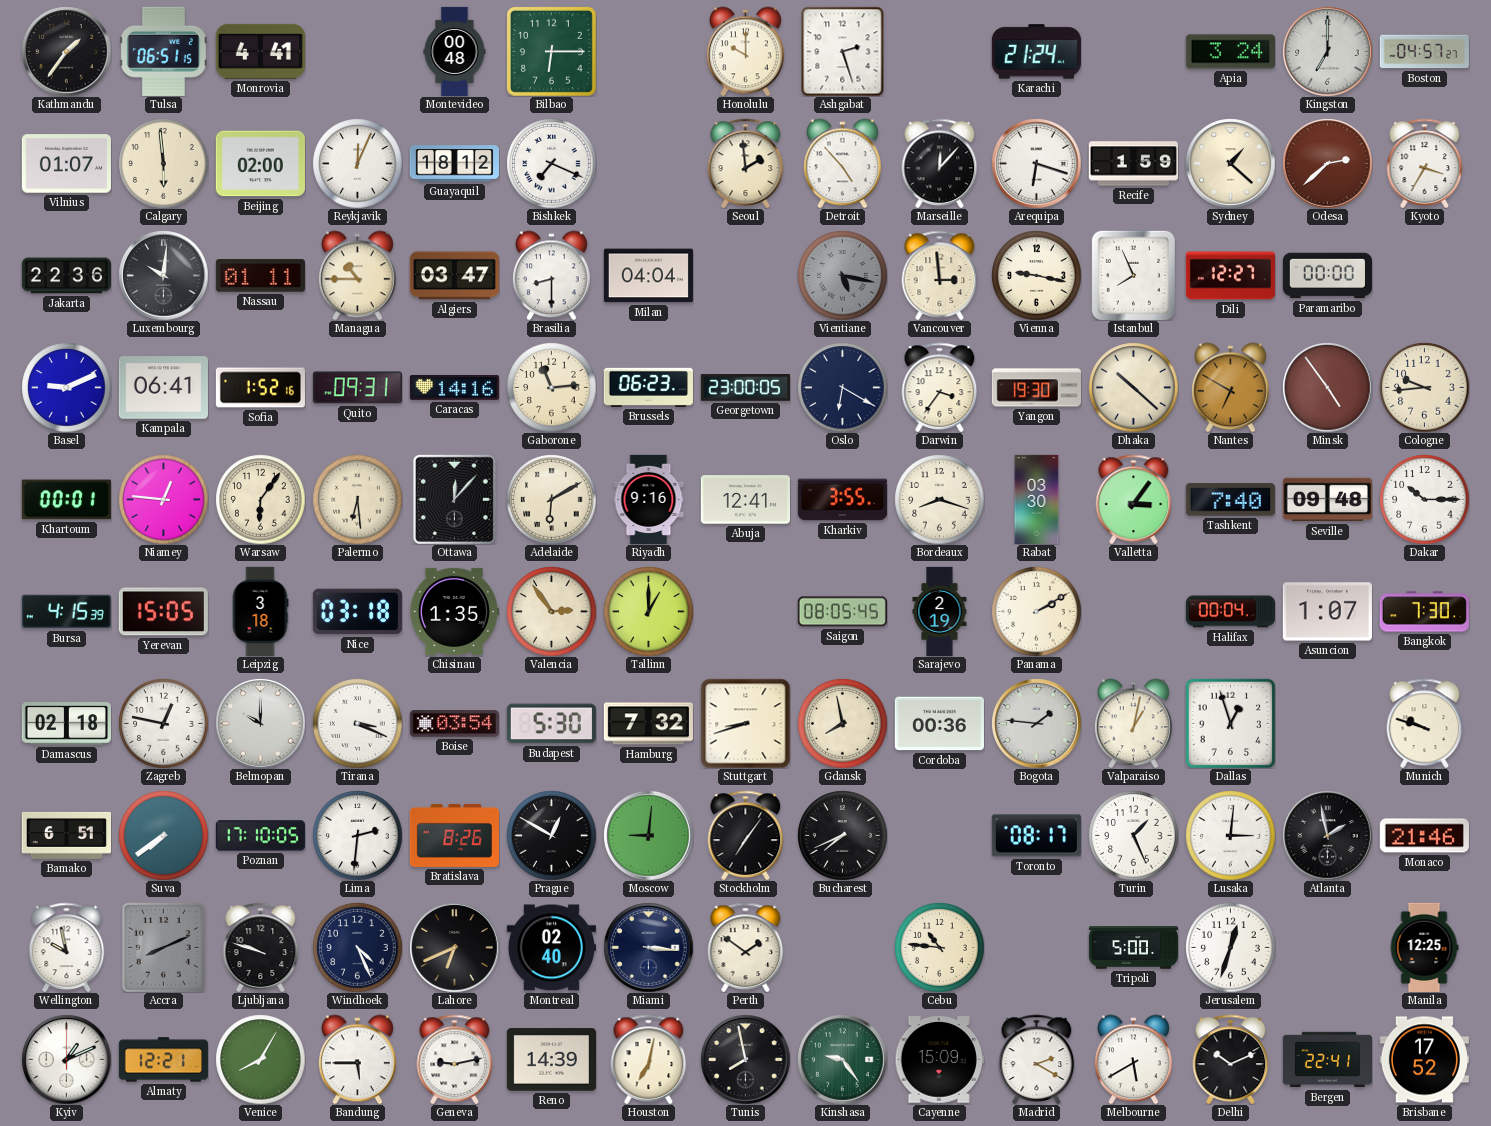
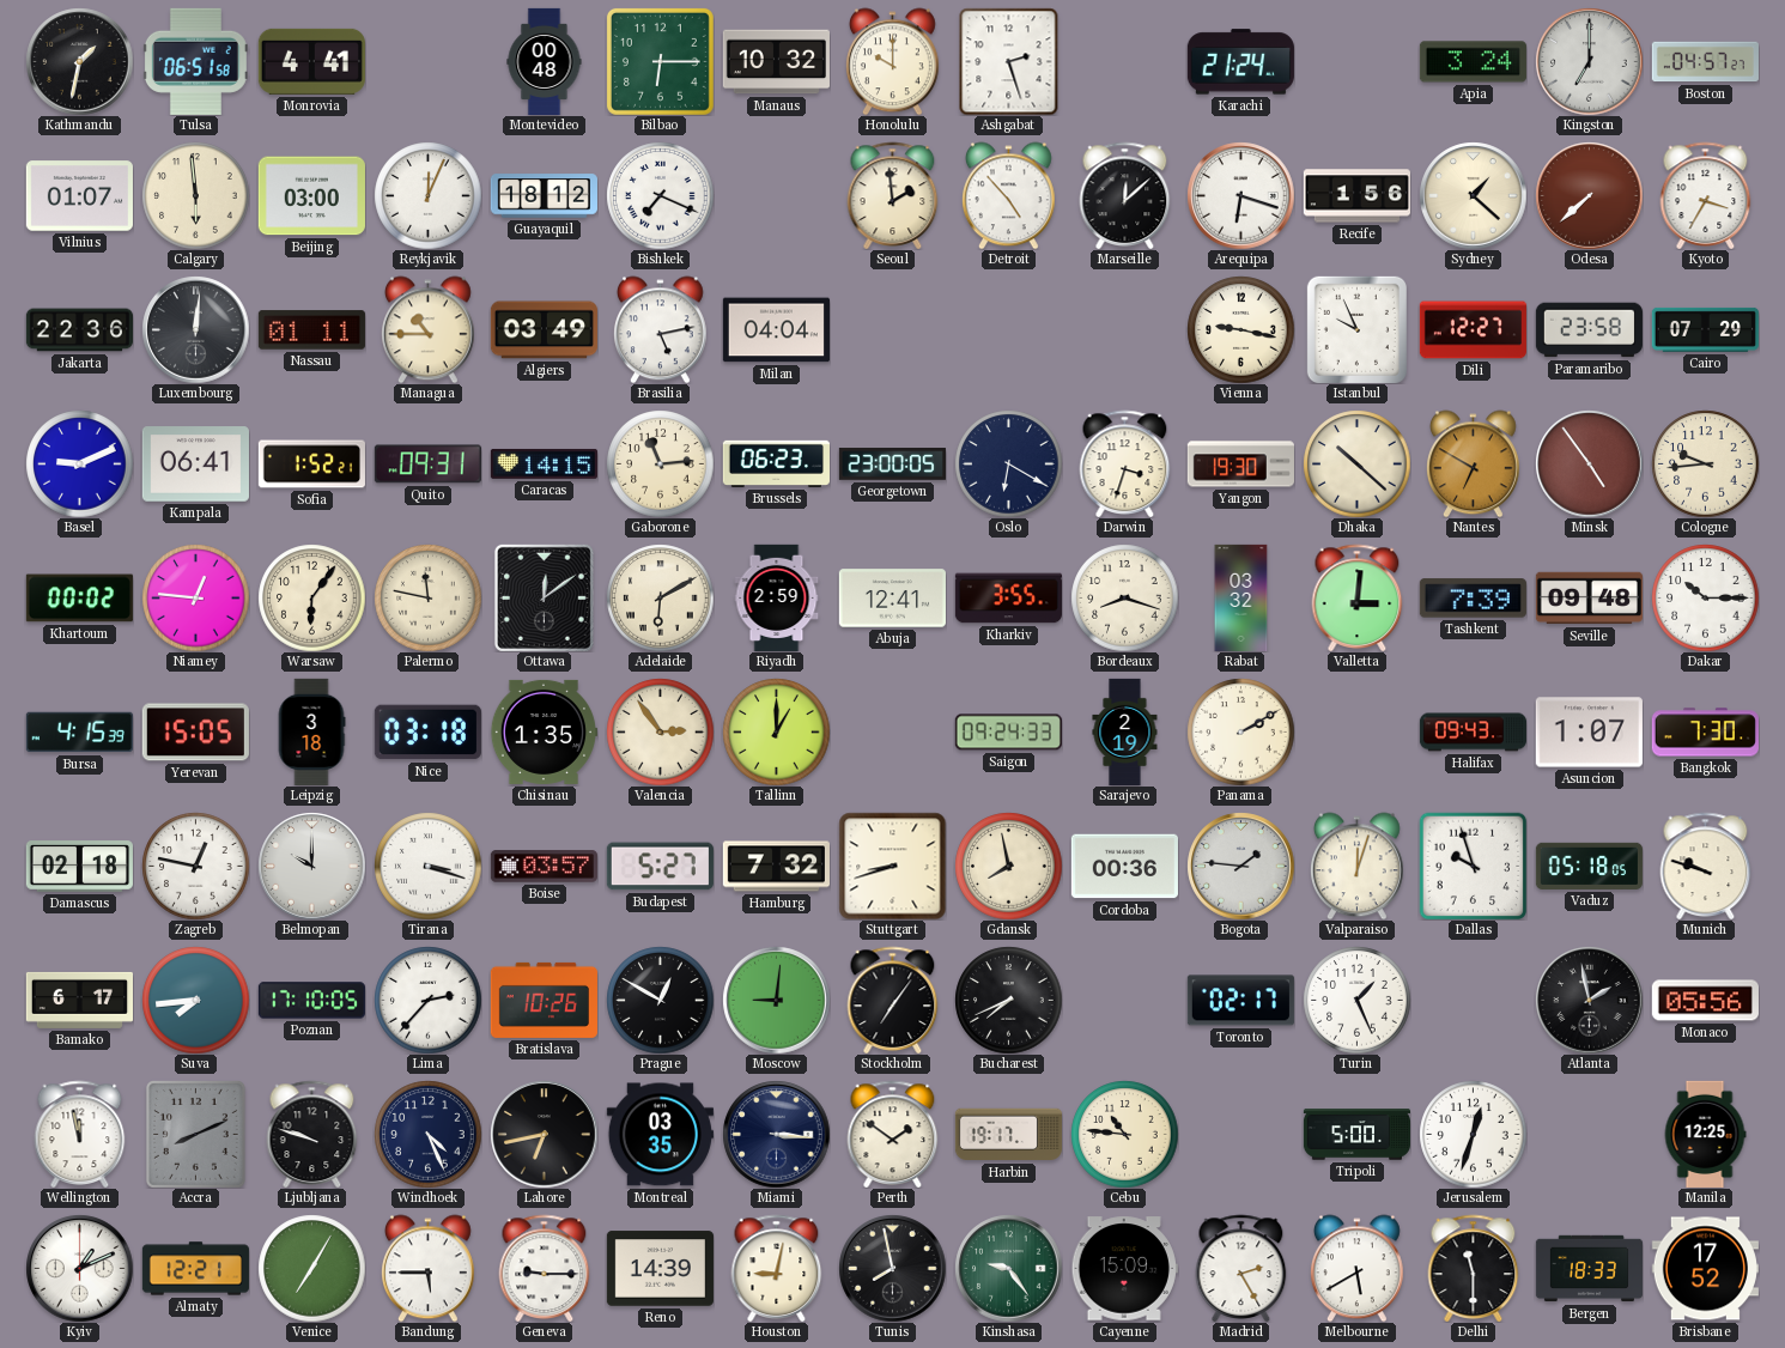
Kathmandu: 1:36 -> 1:32 (79, 61)
Tulsa: 06:51:15 -> 06:51:58 (195, 61)
Manaus: none -> 10:32 (776, 62)
Beijing: 02:00 -> 03:00 (311, 196)
Marseille: 12:07 -> 12:08 (1125, 195)
Recife: 1:59 -> 1:56 (1356, 196)
Odesa: 2:38 -> 7:38 (1589, 195)
Luxembourg: 10:01 -> 12:01 (195, 329)
Algiers: 03:47 -> 03:49 (544, 330)
Brasilia: 8:30 -> 5:13 (661, 329)
Vientiane: 5:17 -> none (842, 275)
Vancouver: 2:59 -> none (940, 275)
Istanbul: 7:56 -> 9:56 (1356, 329)
Paramaribo: 00:00 -> 23:58 (1589, 330)
Cairo: none -> 07:29 (1705, 329)
Sofia: 1:52:16 -> 1:52:21 (311, 464)
Caracas: 14:16 -> 14:15 (544, 464)
Darwin: 3:36 -> 3:33 (1125, 463)
Khartoum: 00:01 -> 00:02 (79, 599)
Palermo: 6:29 -> 11:47 (427, 597)
Ottawa: 12:07 -> 12:09 (544, 597)
Riyadh: 9:16 -> 2:59 (777, 597)
Rabat: 03:30 -> 03:32 (1241, 597)
Valletta: 3:06 -> 3:01 (1358, 597)
Tashkent: 7:40 -> 7:39 (1473, 599)
Saigon: 08:05 -> 09:24 (1008, 733)
Halifax: 00:04 -> 09:43 (1473, 733)
Tirana: 3:19 -> 3:18 (427, 866)
Boise: 03:54 -> 03:57 (544, 867)
Budapest: 5:30 -> 5:27 (660, 867)
Valparaiso: 1:02 -> 12:03 (1358, 866)
Dallas: 12:57 -> 9:57 (1473, 866)
Vaduz: none -> 05:18 (1589, 866)
Bamako: 6:51 -> 6:17 (79, 1000)
Suva: 7:39 -> 7:44 (195, 1000)
Lima: 2:31 -> 2:37 (427, 1000)
Bratislava: 8:26 -> 10:26 (544, 1000)
Toronto: 08:17 -> 02:17 (1240, 1001)
Lusaka: 3:01 -> none (1230, 835)
Monaco: 21:46 -> 05:56 (1705, 1001)
Wellington: 9:58 -> 11:58 (80, 1134)
Lahore: 6:41 -> 6:43 (544, 1134)
Montreal: 02:40 -> 03:35 (660, 1135)
Harbin: none -> 19:17 (1008, 1135)
Venice: 8:05 -> 7:05 (311, 1268)
Geneva: 9:13 -> 9:15 (545, 1268)
Houston: 7:02 -> 9:02 (777, 1268)
Madrid: 2:20 -> 2:25 (1241, 1268)
Delhi: 10:11 -> 11:30 (1474, 1268)
Bergen: 22:41 -> 18:33 (1589, 1269)
